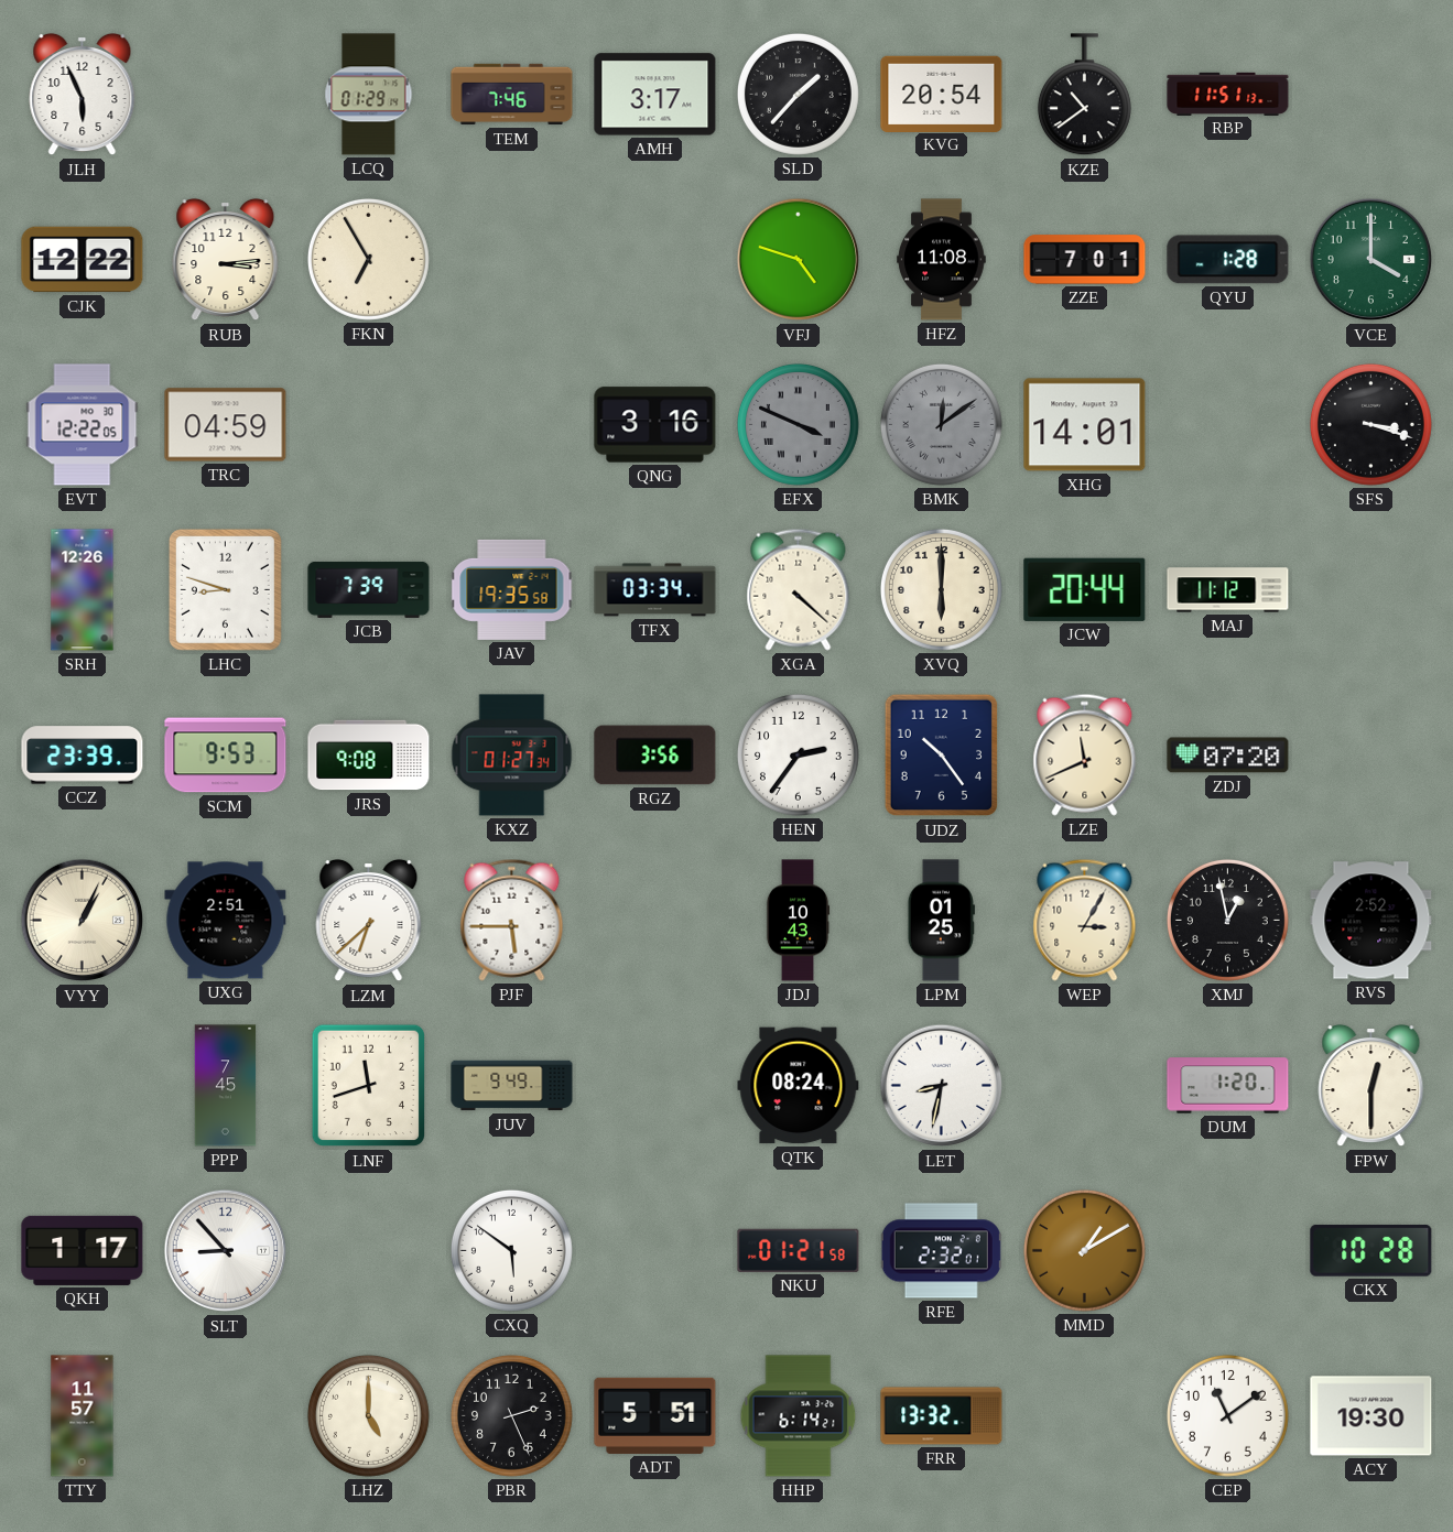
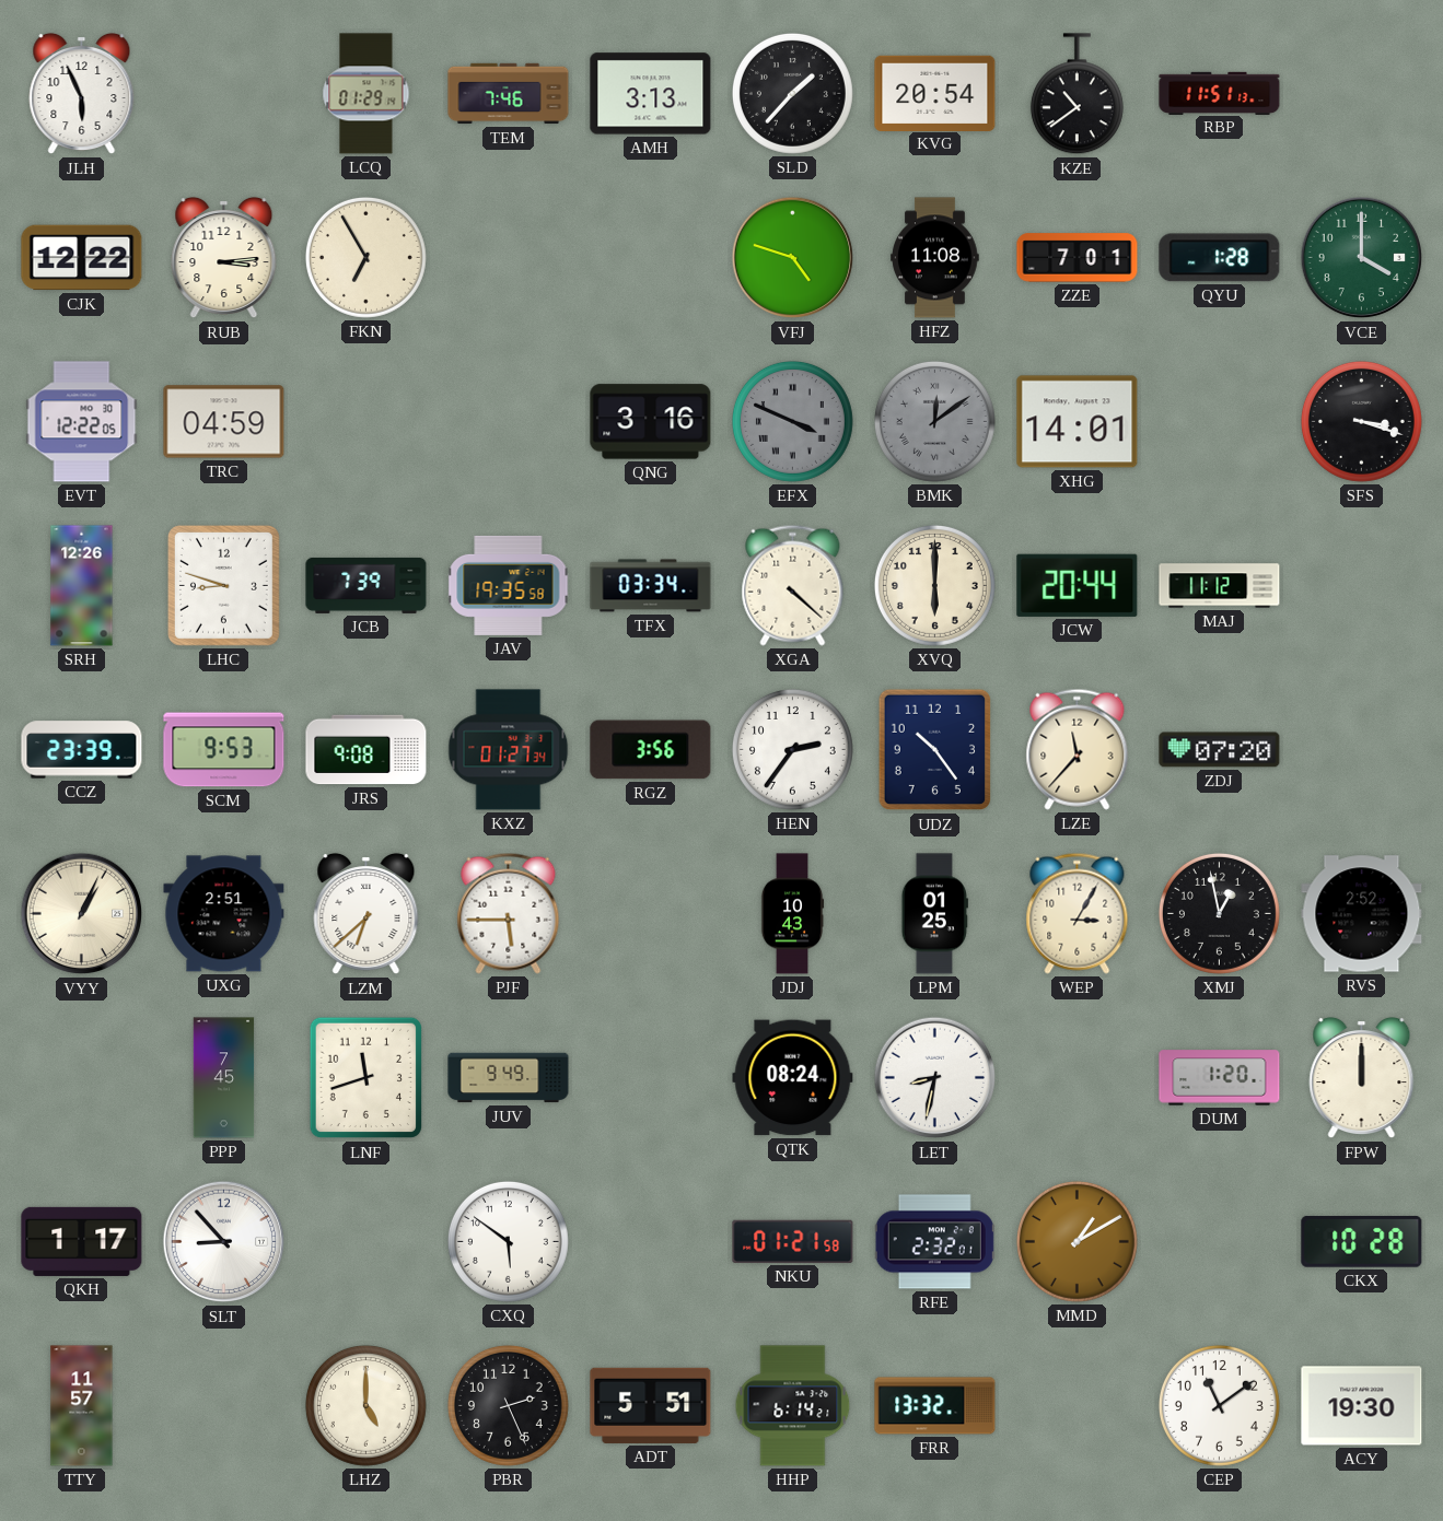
AMH: 3:17 -> 3:13 (651, 94)
LZE: 11:41 -> 11:37 (1078, 749)
FPW: 12:30 -> 12:00 (1362, 1078)
